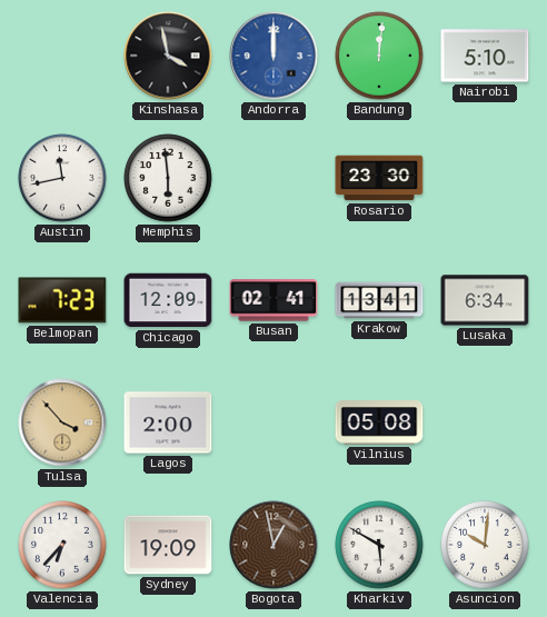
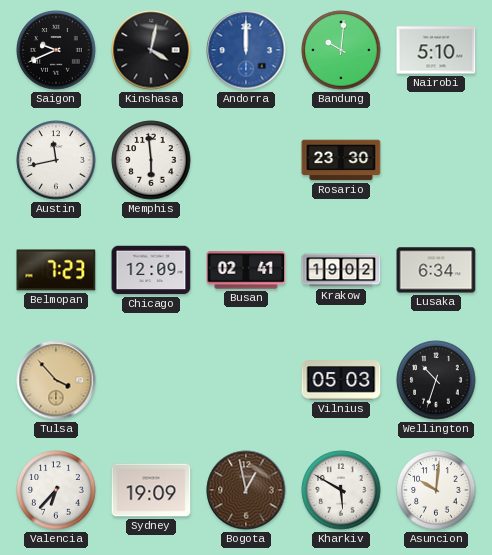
Saigon: none -> 9:41 (56, 50)
Kinshasa: 3:58 -> 4:02 (151, 50)
Bandung: 12:01 -> 10:01 (341, 50)
Krakow: 13:41 -> 19:02 (341, 270)
Lagos: 2:00 -> none (168, 422)
Vilnius: 05:08 -> 05:03 (341, 380)
Wellington: none -> 10:33 (436, 380)
